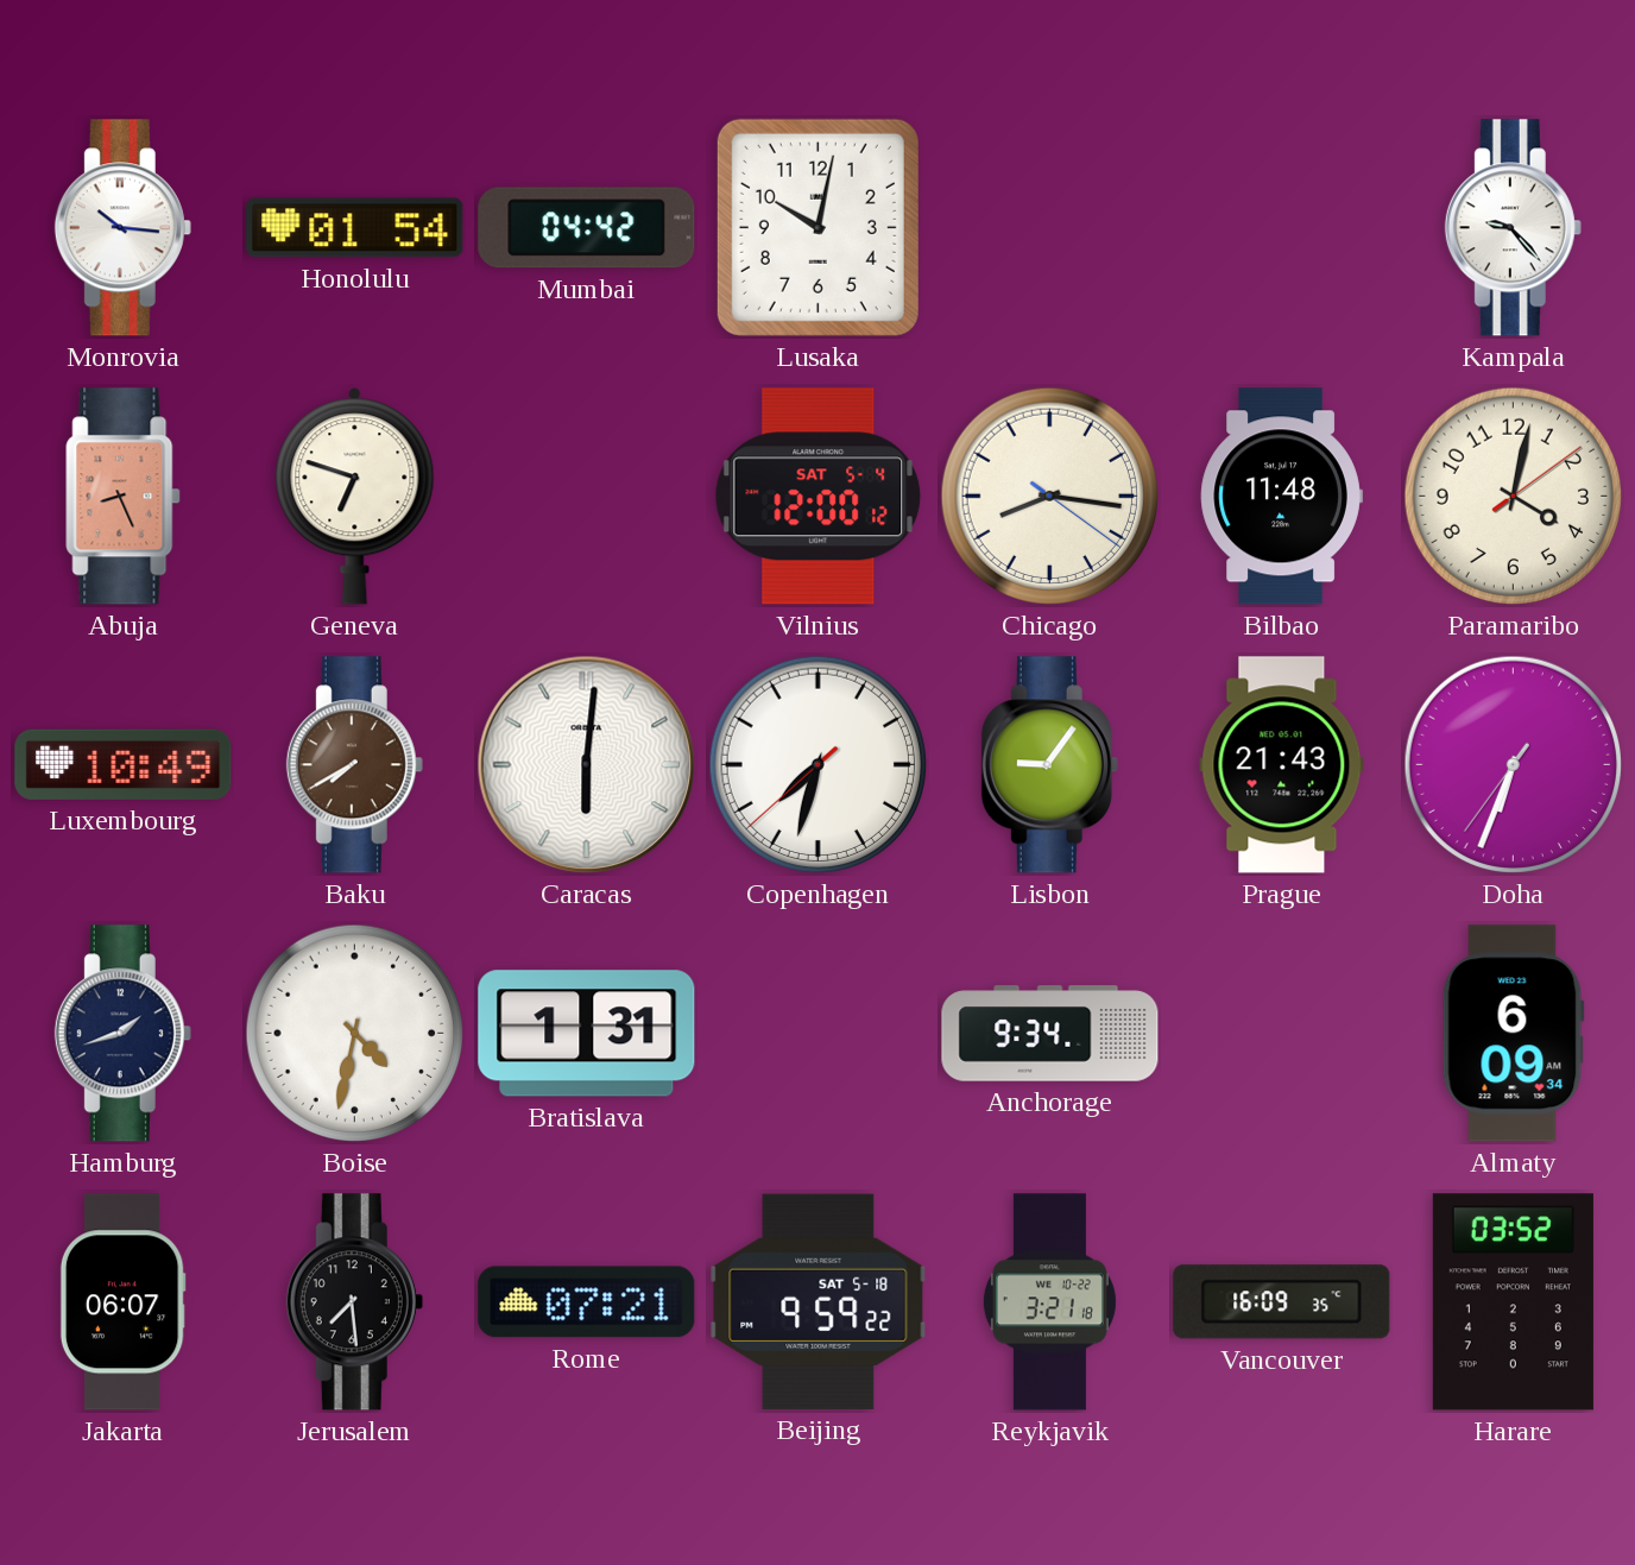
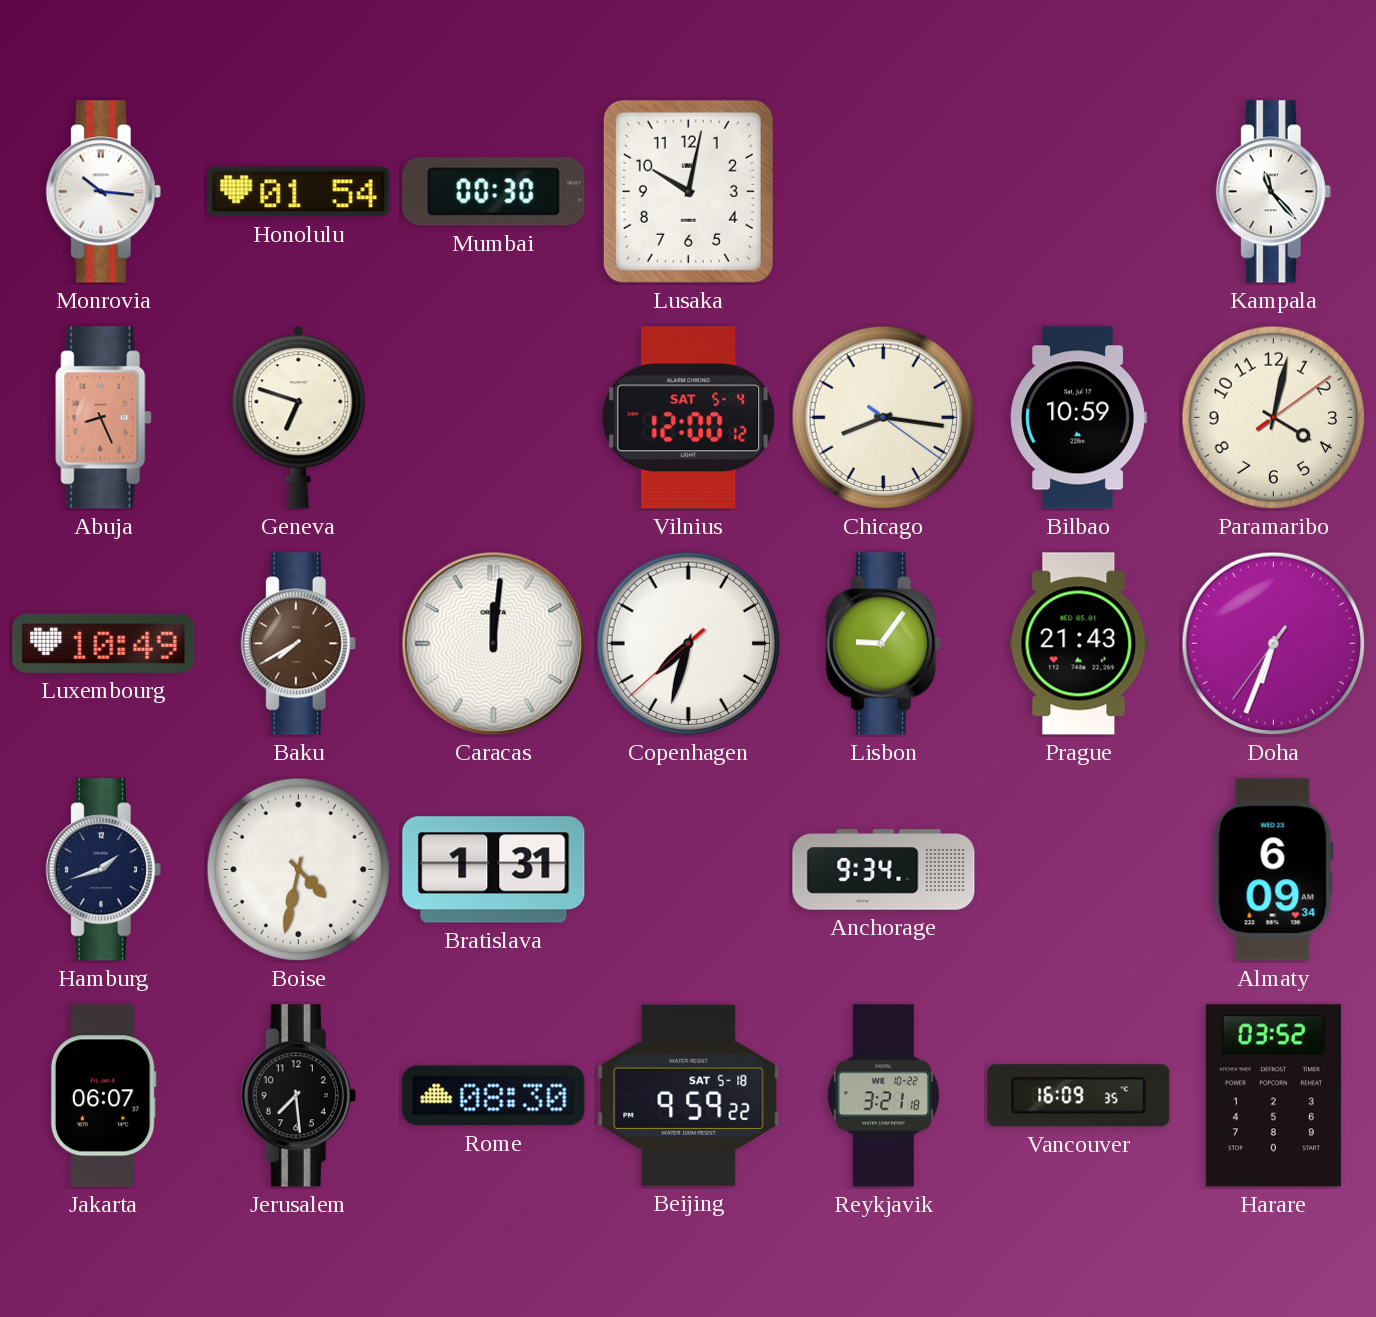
Mumbai: 04:42 -> 00:30 (494, 192)
Kampala: 9:23 -> 11:23 (1273, 192)
Bilbao: 11:48 -> 10:59 (1078, 418)
Caracas: 6:01 -> 12:01 (494, 644)
Rome: 07:21 -> 08:30 (494, 1096)
